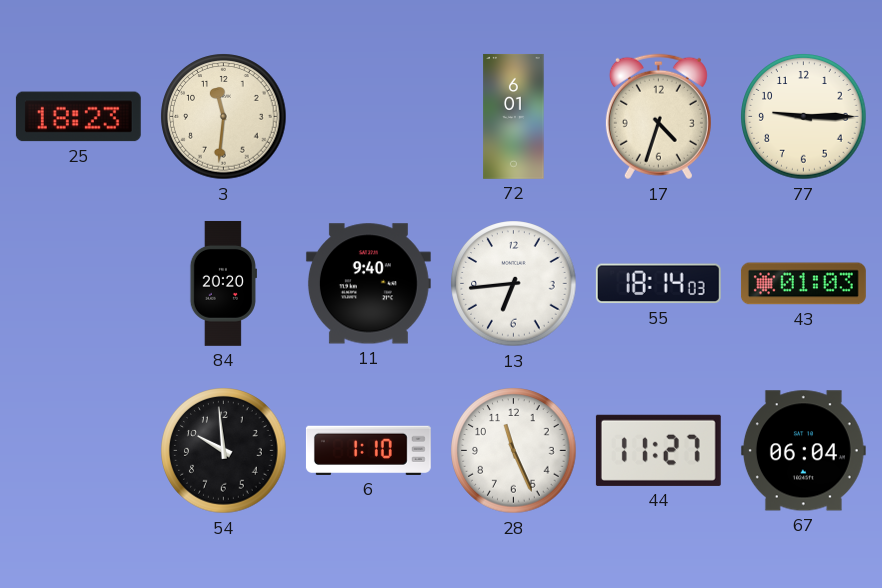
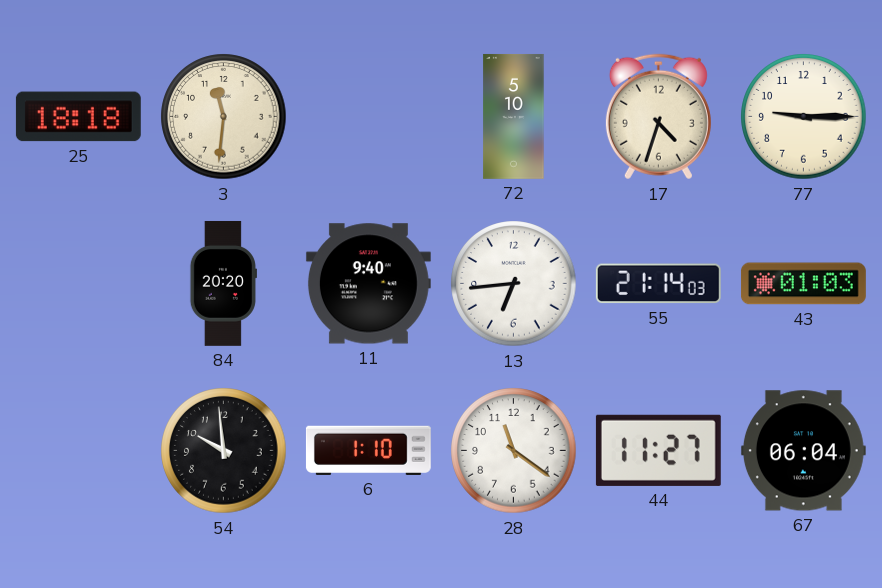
25: 18:23 -> 18:18 (78, 117)
72: 6:01 -> 5:10 (514, 116)
55: 18:14 -> 21:14 (658, 284)
28: 11:26 -> 11:21 (514, 451)
